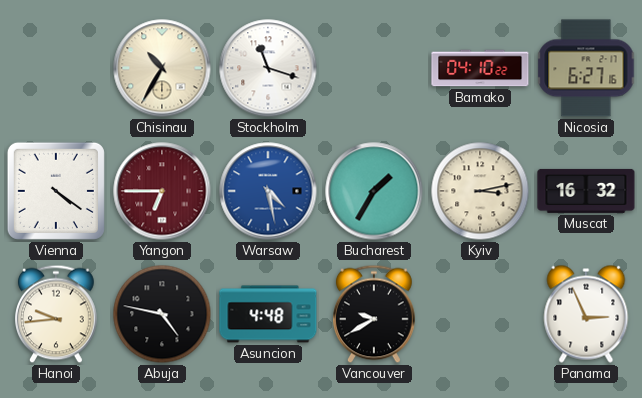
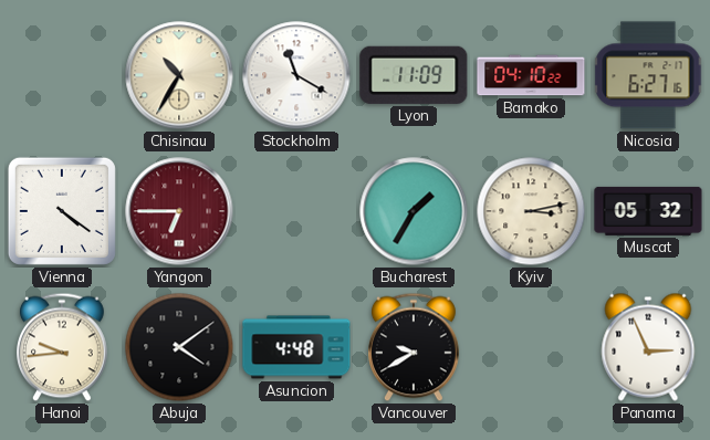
Stockholm: 11:18 -> 11:20 (296, 75)
Lyon: none -> 11:09 (414, 75)
Warsaw: 4:28 -> none (268, 191)
Muscat: 16:32 -> 05:32 (648, 211)
Abuja: 4:47 -> 4:09 (179, 347)
